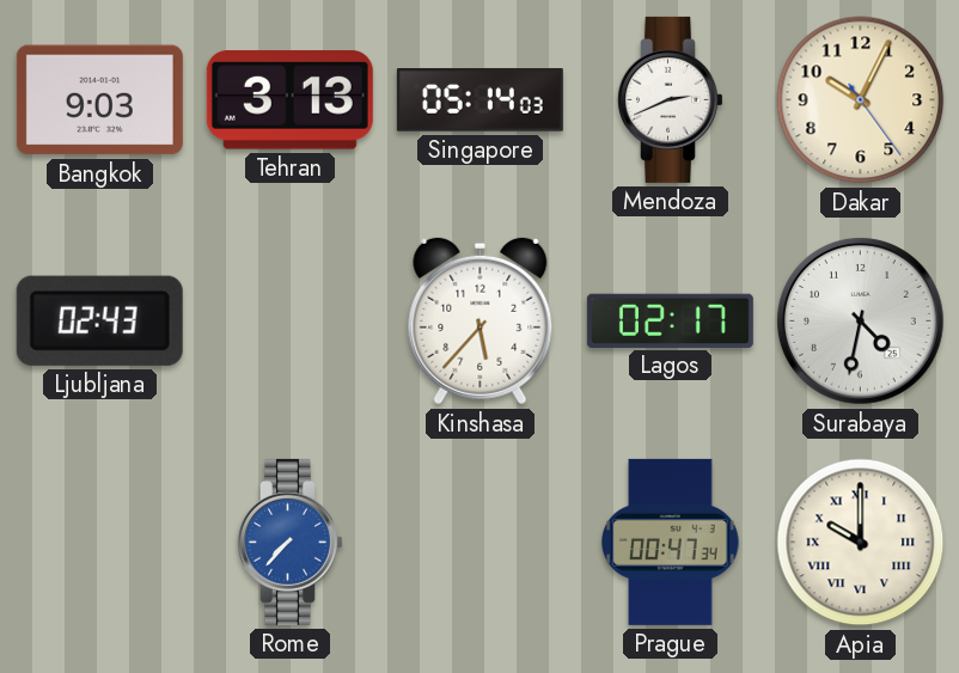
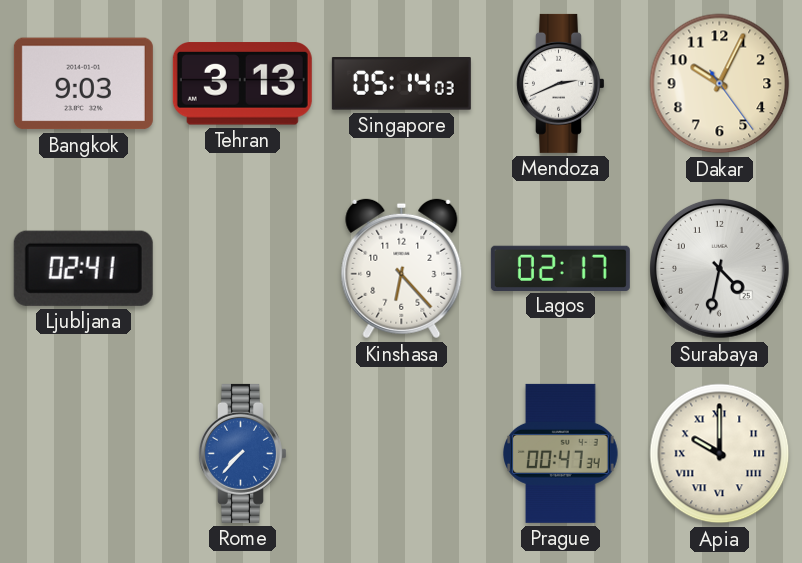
Ljubljana: 02:43 -> 02:41 (83, 268)
Kinshasa: 5:37 -> 6:23 (402, 269)
